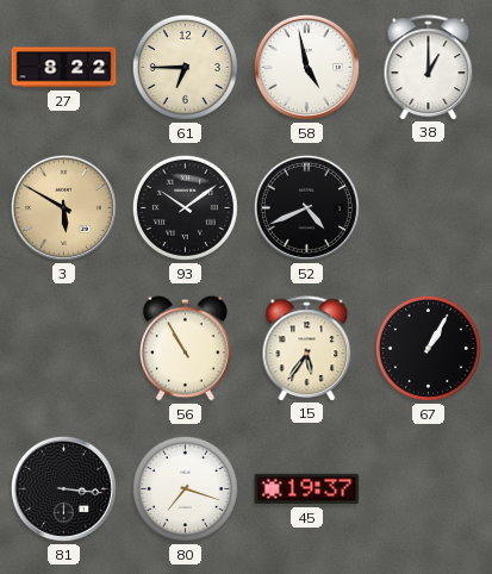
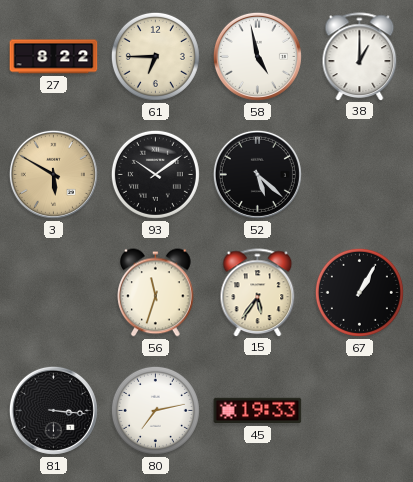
52: 4:41 -> 5:22 (257, 174)
56: 10:55 -> 11:33 (156, 293)
80: 7:18 -> 7:13 (155, 410)
45: 19:37 -> 19:33 (258, 411)
